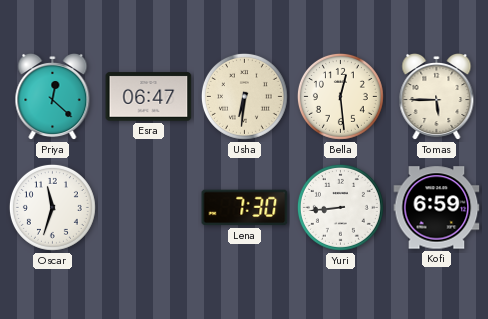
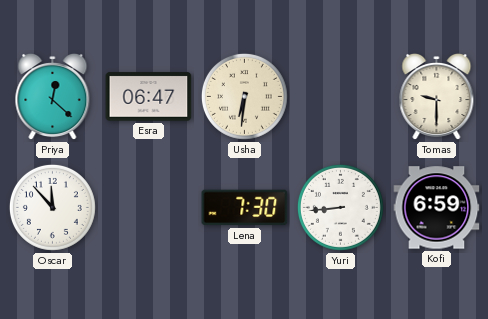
Bella: 12:29 -> none (340, 96)
Tomas: 5:45 -> 9:30 (437, 97)
Oscar: 11:33 -> 11:53 (52, 207)
